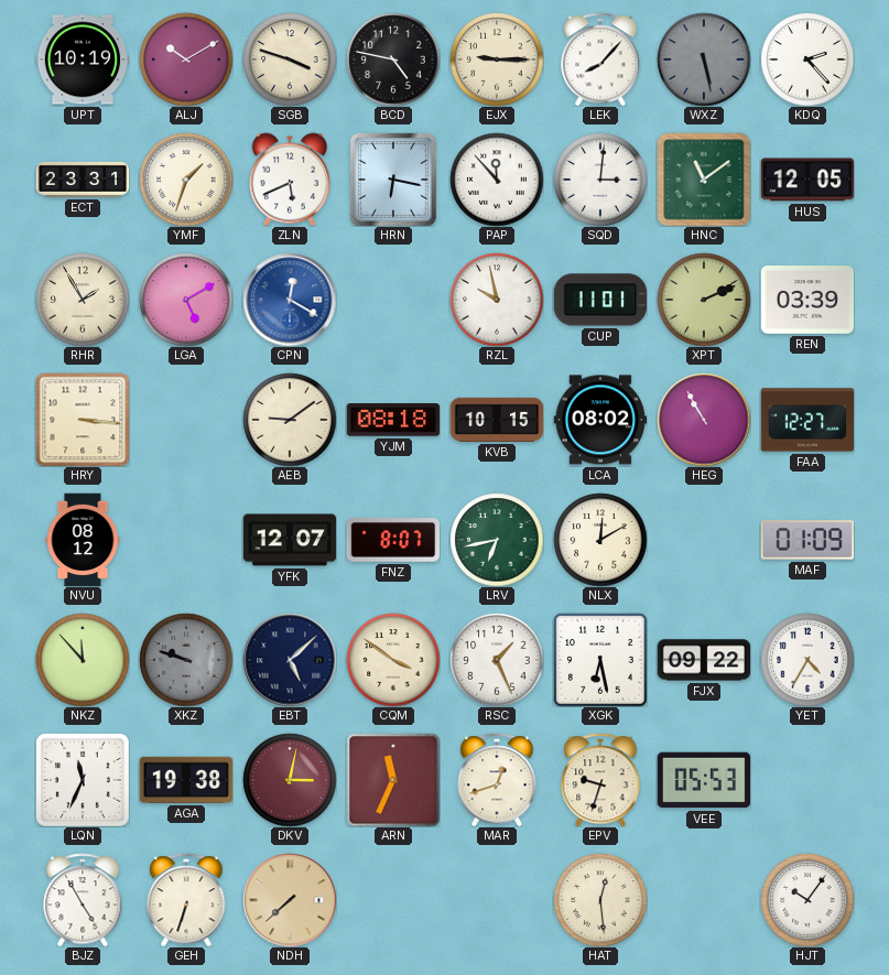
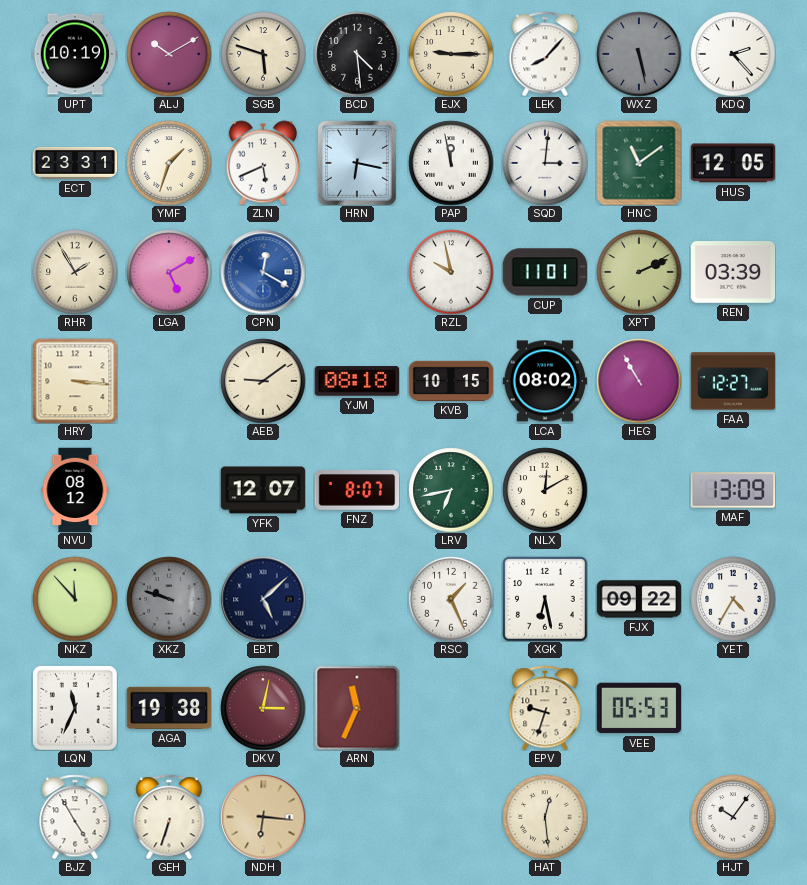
SGB: 3:48 -> 5:48 (263, 54)
BCD: 4:47 -> 4:29 (357, 54)
PAP: 11:53 -> 11:58 (451, 163)
MAF: 01:09 -> 13:09 (733, 490)
CQM: 3:51 -> none (393, 660)
MAR: 12:42 -> none (497, 780)
NDH: 7:38 -> 6:16 (263, 817)
